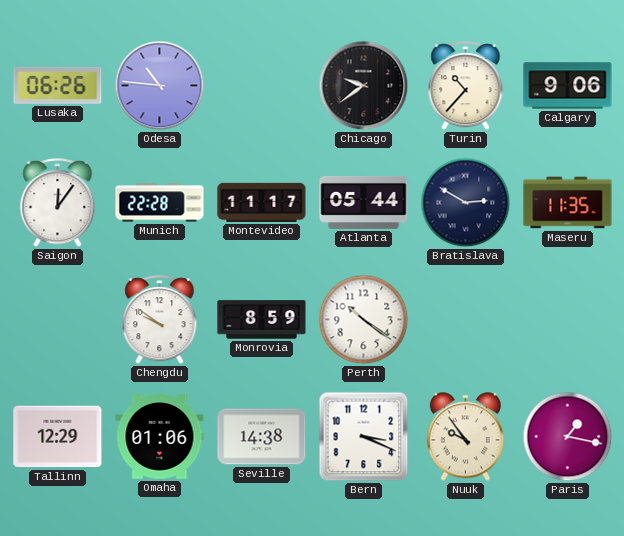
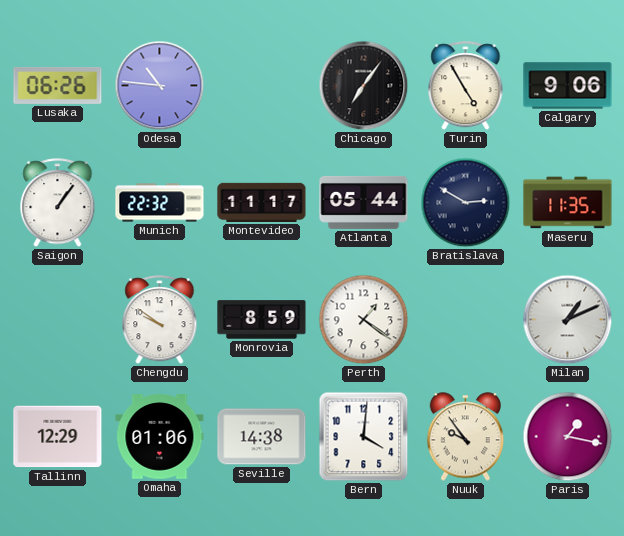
Chicago: 9:39 -> 7:06 (364, 86)
Turin: 10:37 -> 4:55 (466, 86)
Saigon: 12:06 -> 1:06 (58, 203)
Munich: 22:28 -> 22:32 (160, 203)
Perth: 10:21 -> 1:21 (364, 320)
Milan: none -> 1:11 (568, 320)
Bern: 3:19 -> 4:01 (364, 437)
